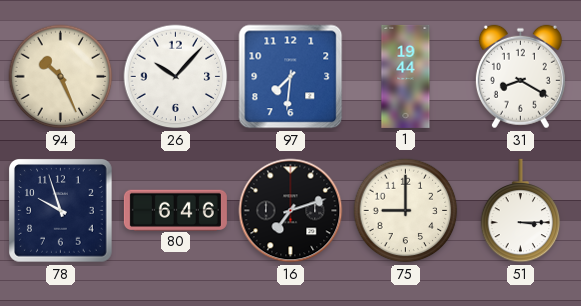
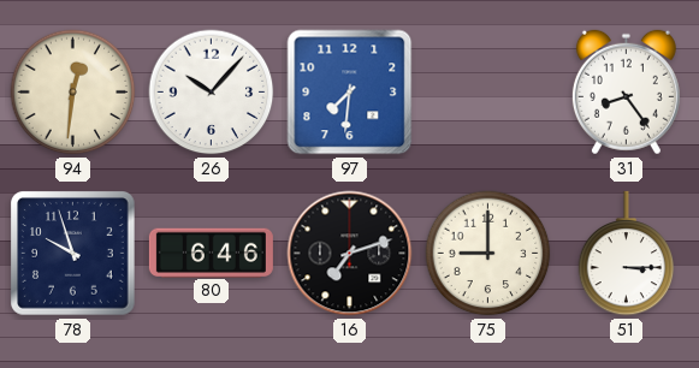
94: 10:26 -> 12:31 (73, 93)
1: 19:44 -> none (406, 76)
31: 8:20 -> 8:24 (626, 93)
